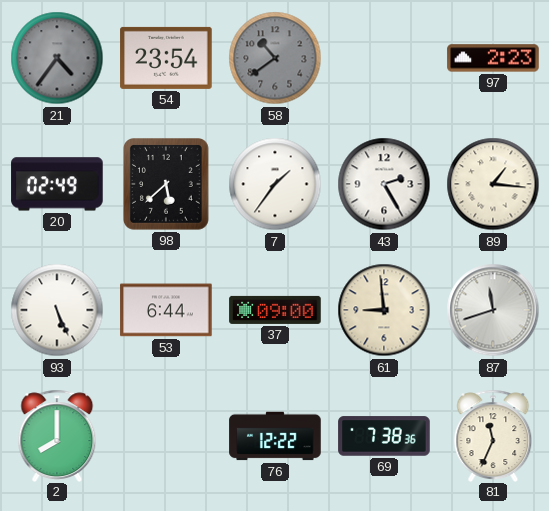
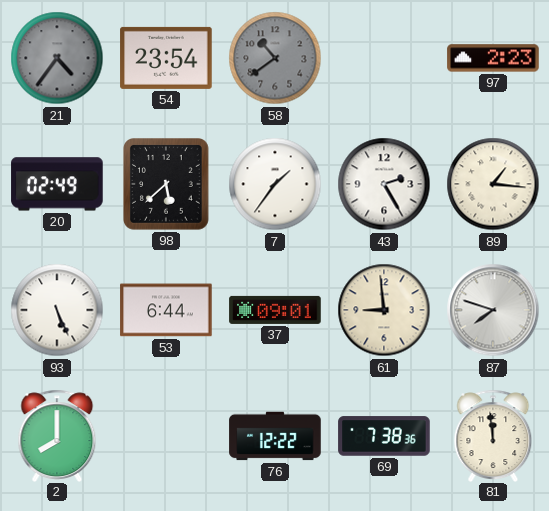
37: 09:00 -> 09:01 (275, 310)
87: 11:42 -> 7:48 (493, 310)
81: 11:34 -> 11:59 (493, 435)
